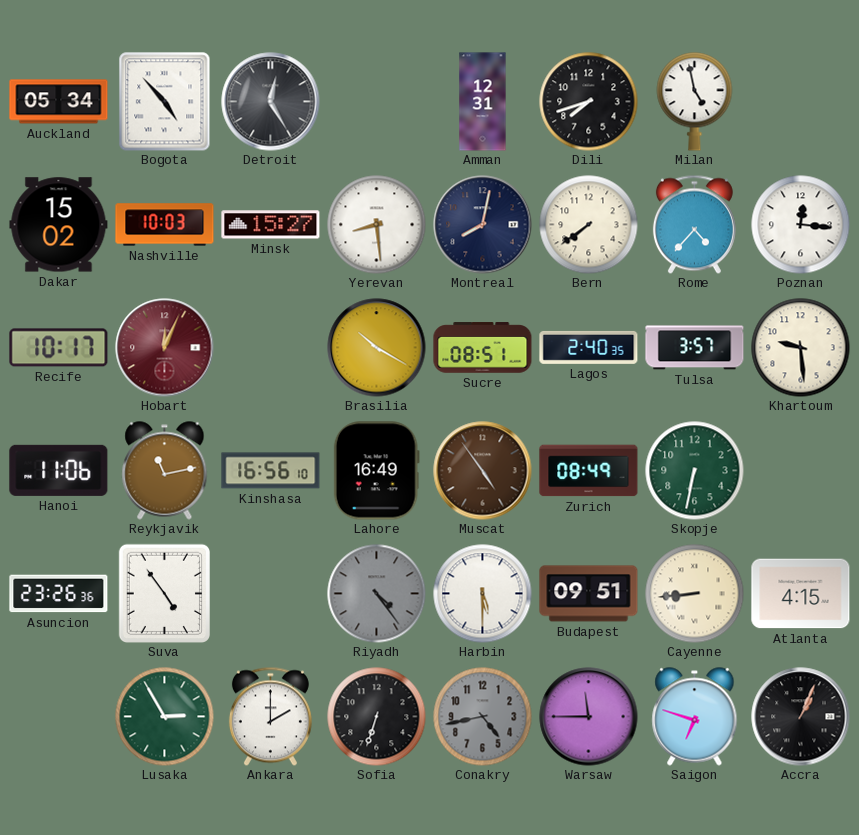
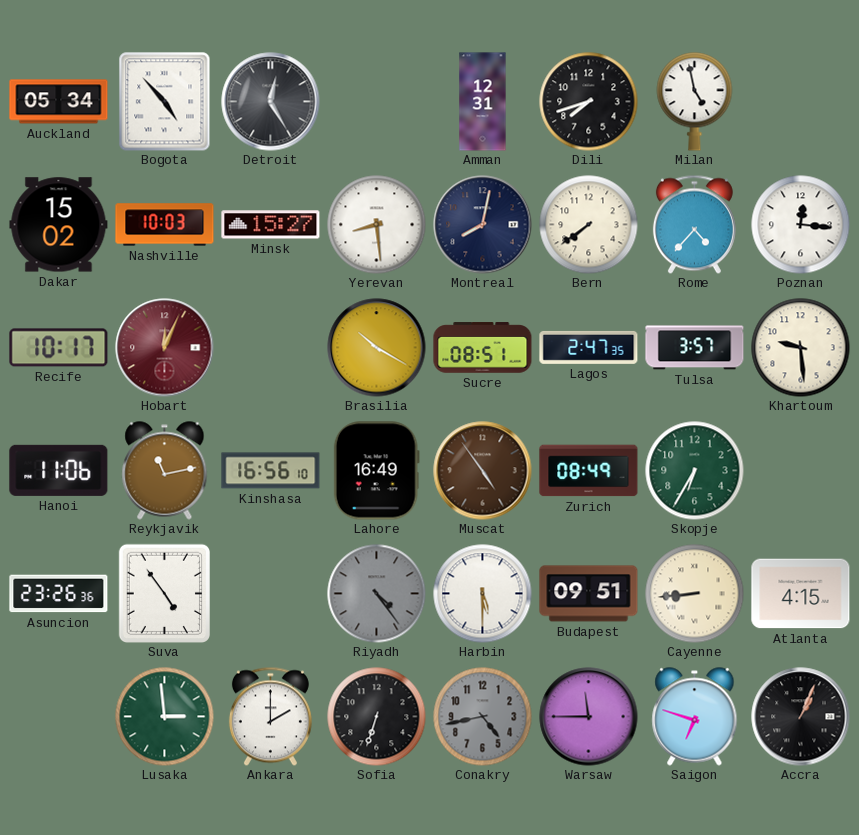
Lagos: 2:40 -> 2:47 (589, 347)
Skopje: 6:32 -> 6:35 (695, 471)
Lusaka: 2:55 -> 2:59 (165, 717)
